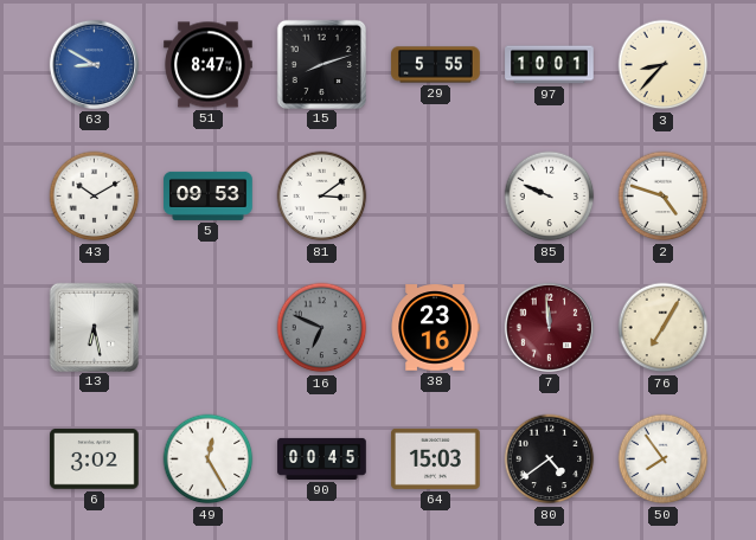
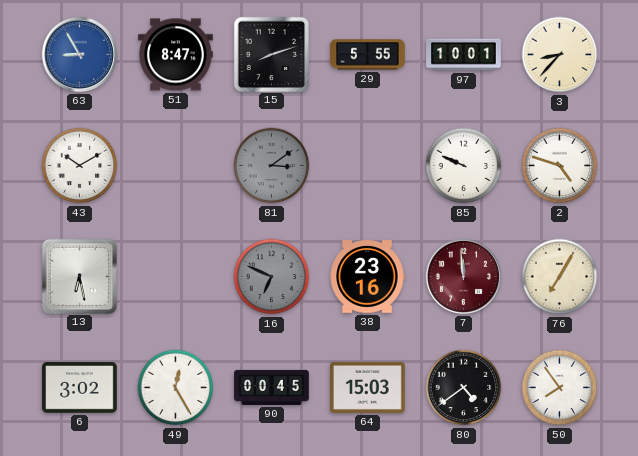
63: 8:50 -> 8:55 (79, 54)
5: 09:53 -> none (209, 195)
81 dial: white -> grey (272, 166)
